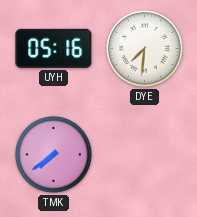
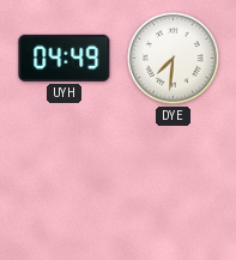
UYH: 05:16 -> 04:49 (65, 58)
TMK: 7:39 -> none (54, 155)
